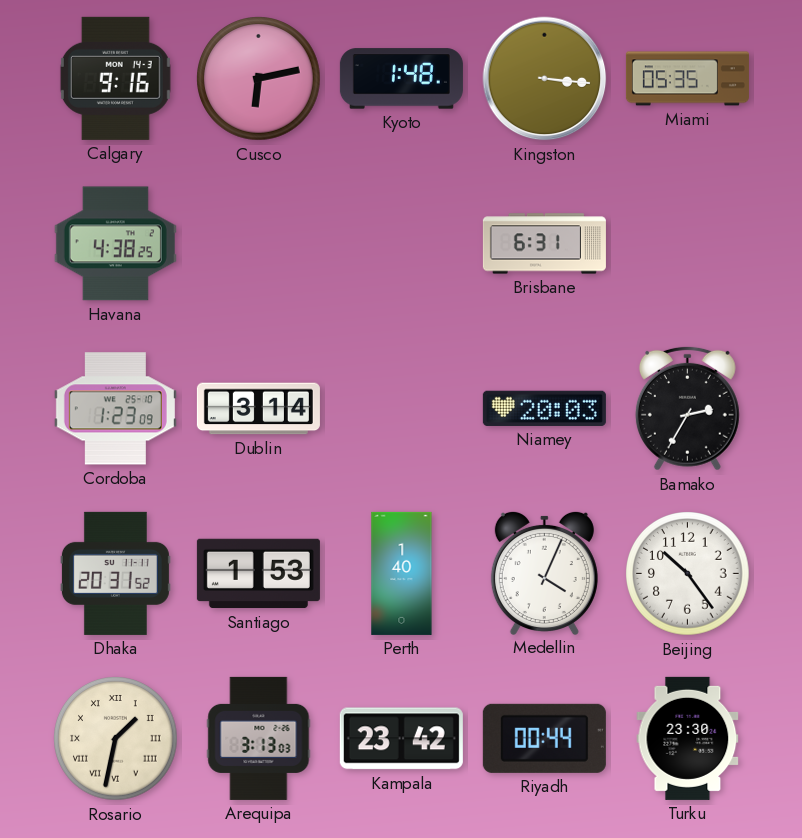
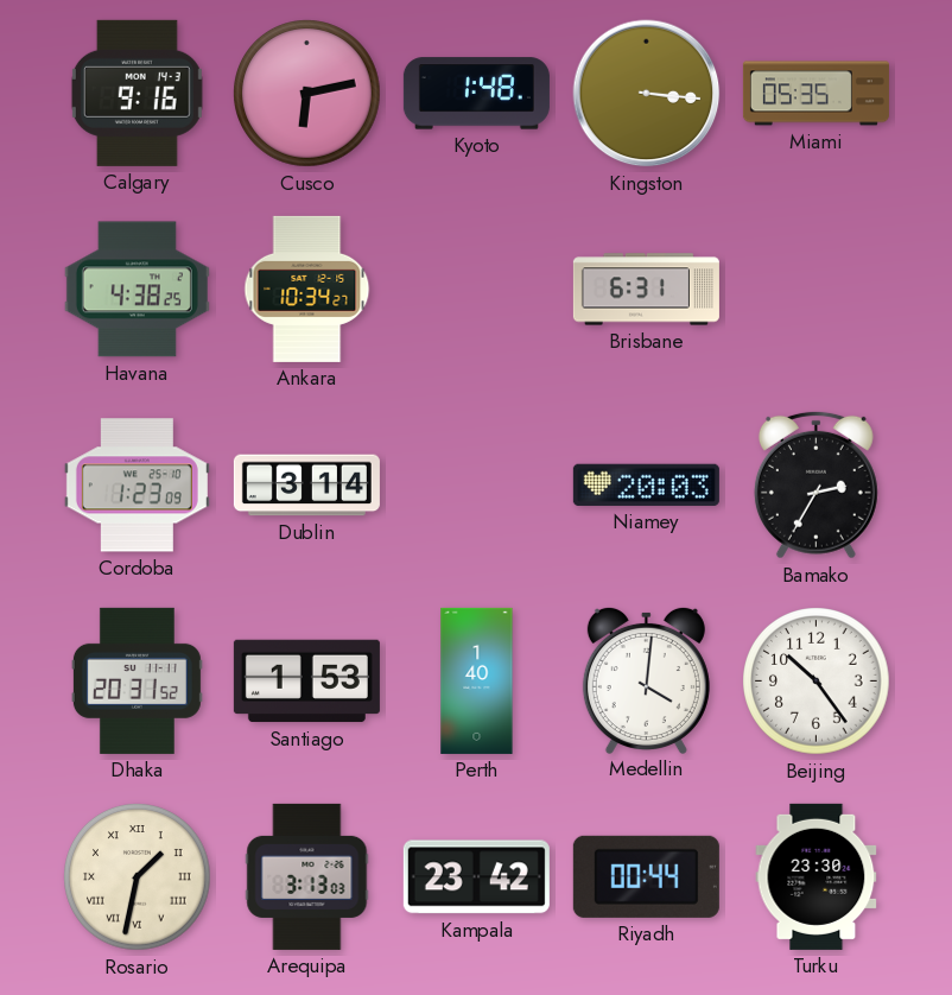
Ankara: none -> 10:34 (307, 289)
Medellin: 4:04 -> 4:01 (646, 679)
